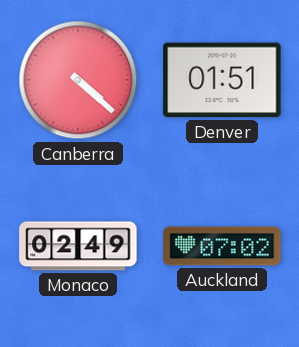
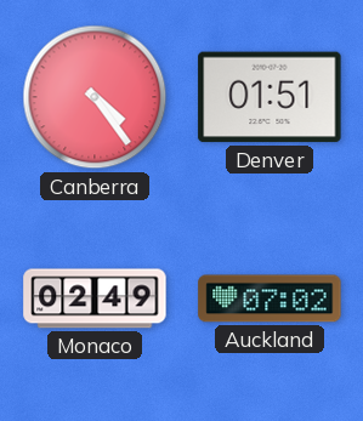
Canberra: 4:22 -> 4:24 (95, 97)
